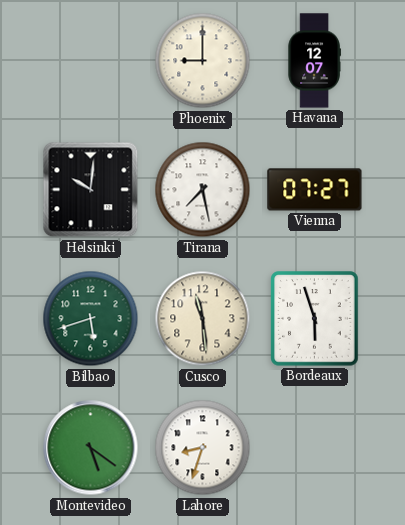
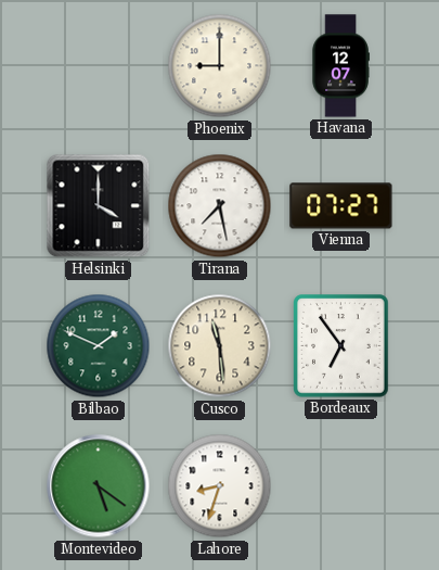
Helsinki: 10:01 -> 4:00 (99, 206)
Bilbao: 5:42 -> 1:49 (99, 346)
Bordeaux: 5:57 -> 6:54 (341, 346)
